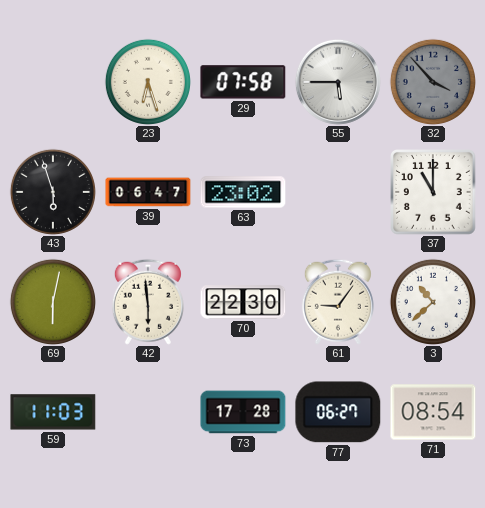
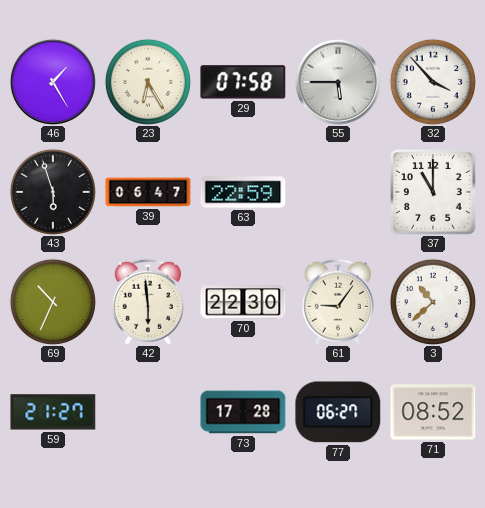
46: none -> 1:25 (53, 82)
23: 6:27 -> 6:25 (148, 82)
32 dial: grey -> white (433, 82)
63: 23:02 -> 22:59 (243, 192)
69: 6:02 -> 10:34 (53, 302)
59: 11:03 -> 21:27 (53, 412)
71: 08:54 -> 08:52 (433, 412)
